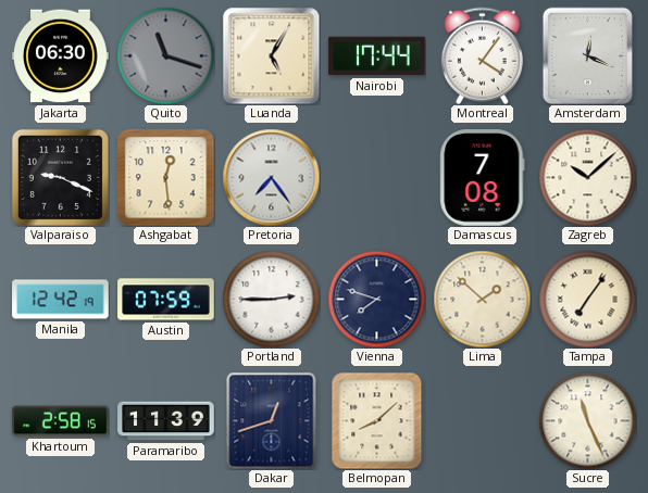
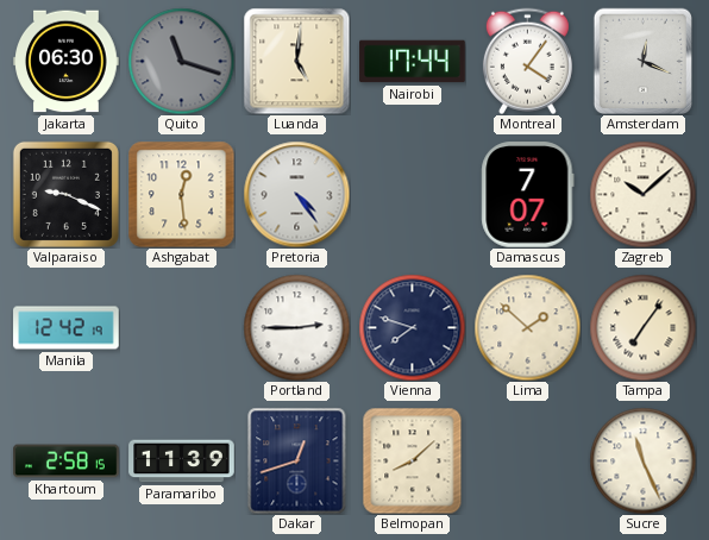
Luanda: 5:05 -> 5:01 (296, 61)
Pretoria: 7:24 -> 4:24 (296, 194)
Damascus: 7:08 -> 7:07 (528, 195)
Austin: 07:59 -> none (166, 300)
